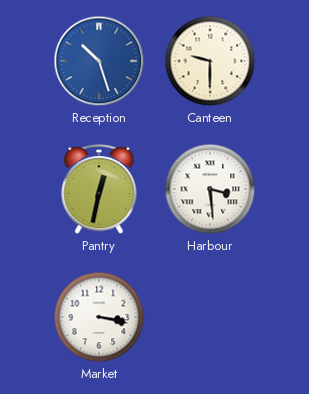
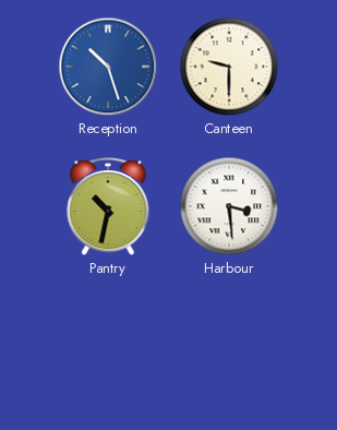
Pantry: 12:32 -> 10:32 (108, 207)
Market: 3:17 -> none (99, 317)
